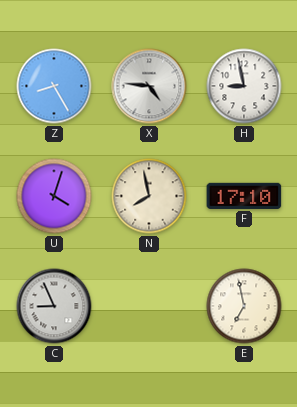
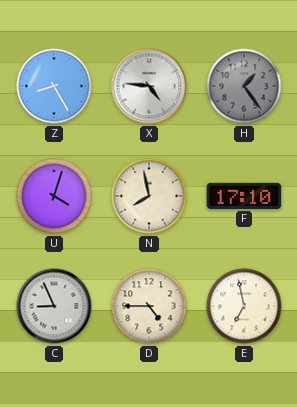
H: 8:58 -> 1:24 (244, 86)
H dial: white -> grey (244, 86)
D: none -> 4:45 (149, 306)
